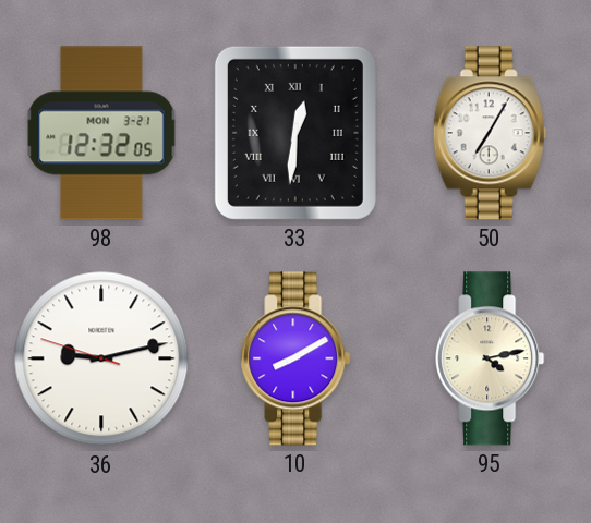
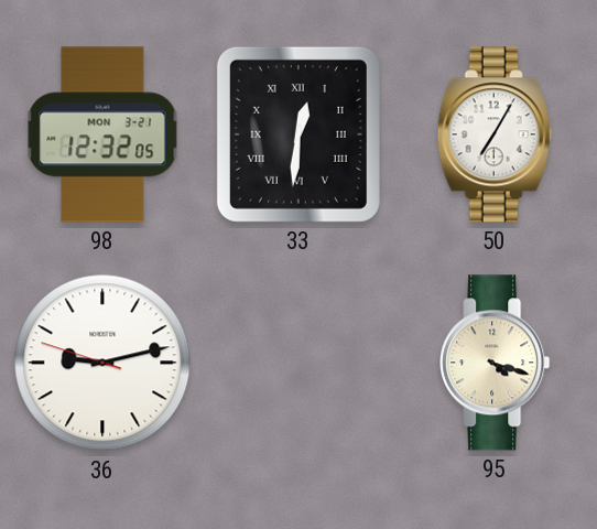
10: 8:10 -> none (295, 358)
95: 4:13 -> 4:18 (495, 363)
